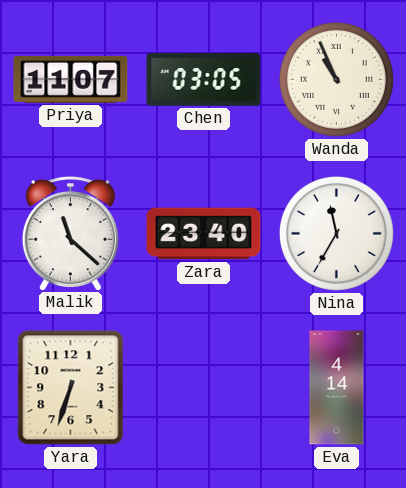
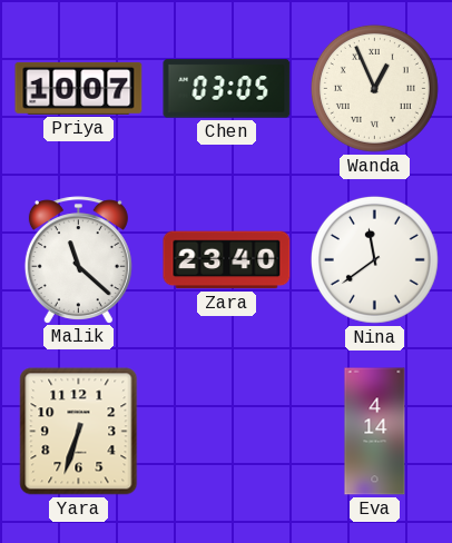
Priya: 11:07 -> 10:07 (79, 88)
Wanda: 10:56 -> 12:56 (374, 88)
Nina: 11:35 -> 11:39 (374, 259)
